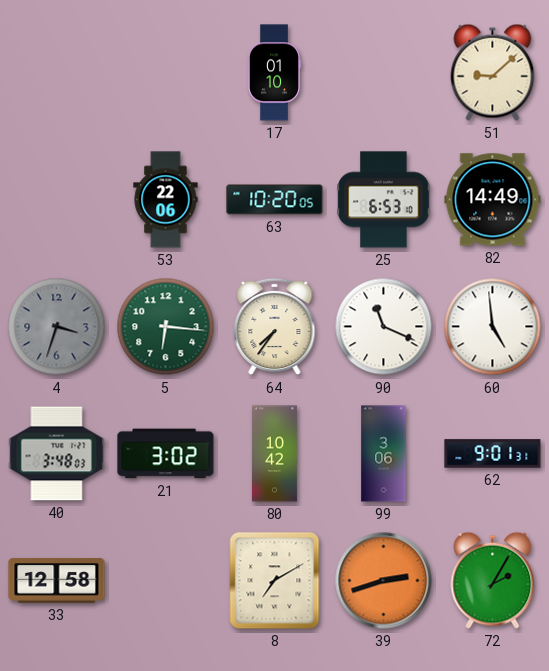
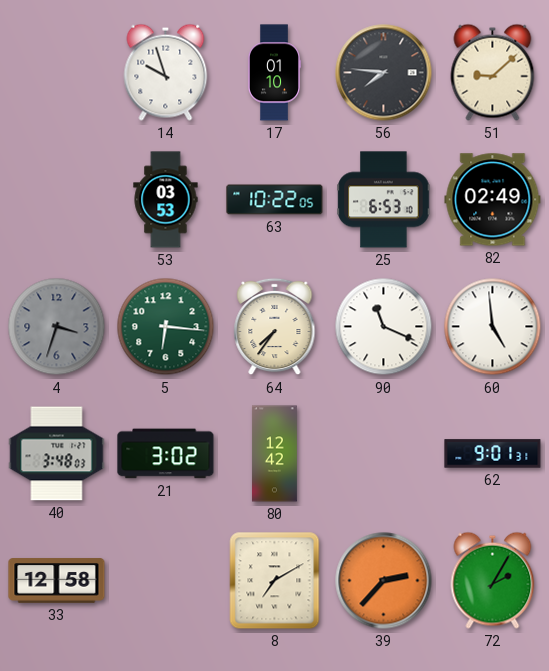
14: none -> 9:57 (166, 72)
56: none -> 7:46 (384, 73)
53: 22:06 -> 03:53 (166, 200)
63: 10:20 -> 10:22 (275, 200)
82: 14:49 -> 02:49 (493, 200)
80: 10:42 -> 12:42 (274, 454)
99: 3:06 -> none (384, 454)
39: 2:42 -> 2:37 (384, 581)
